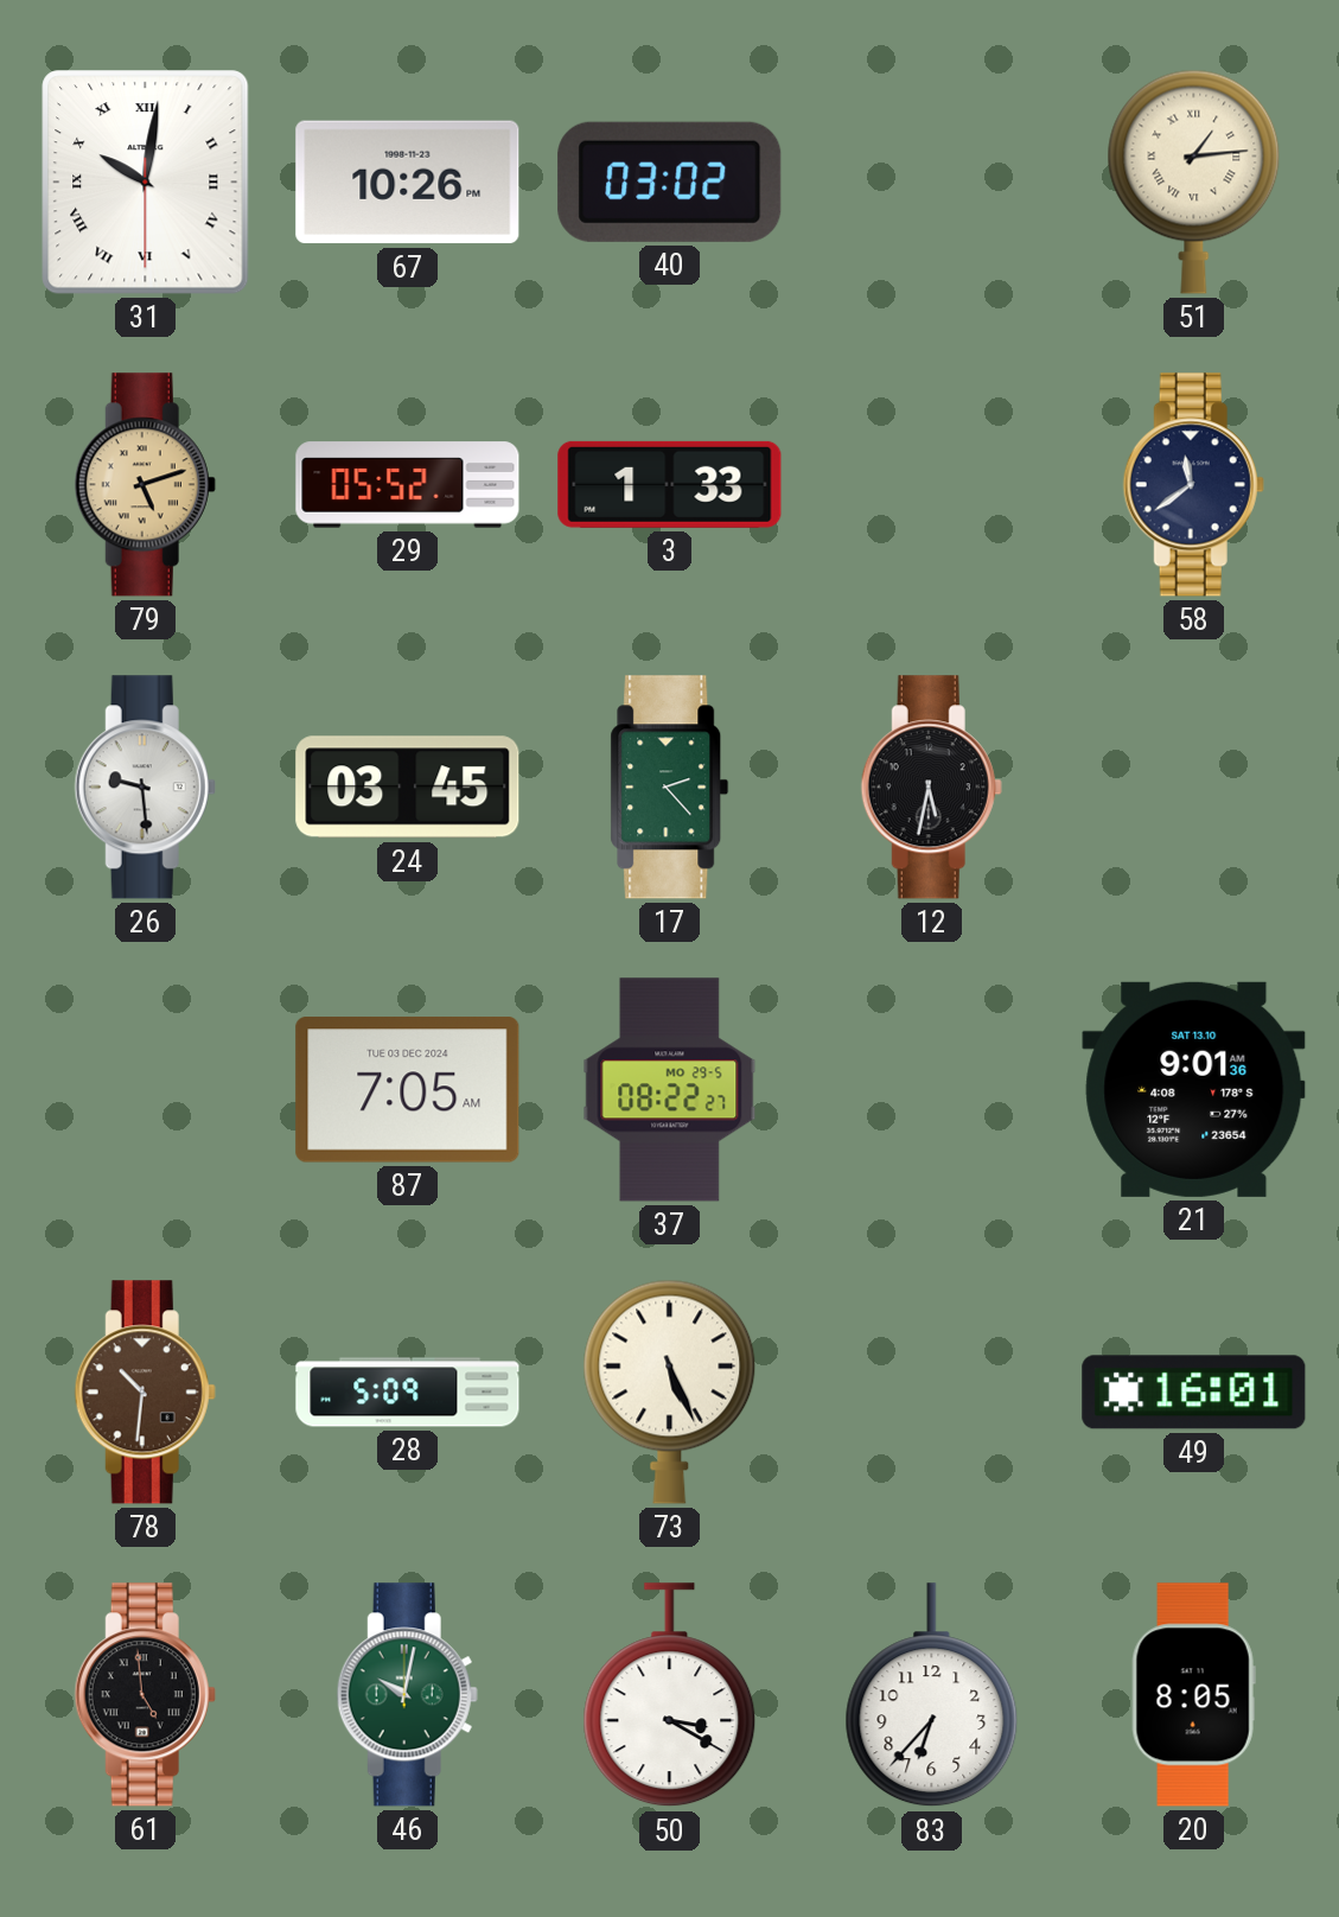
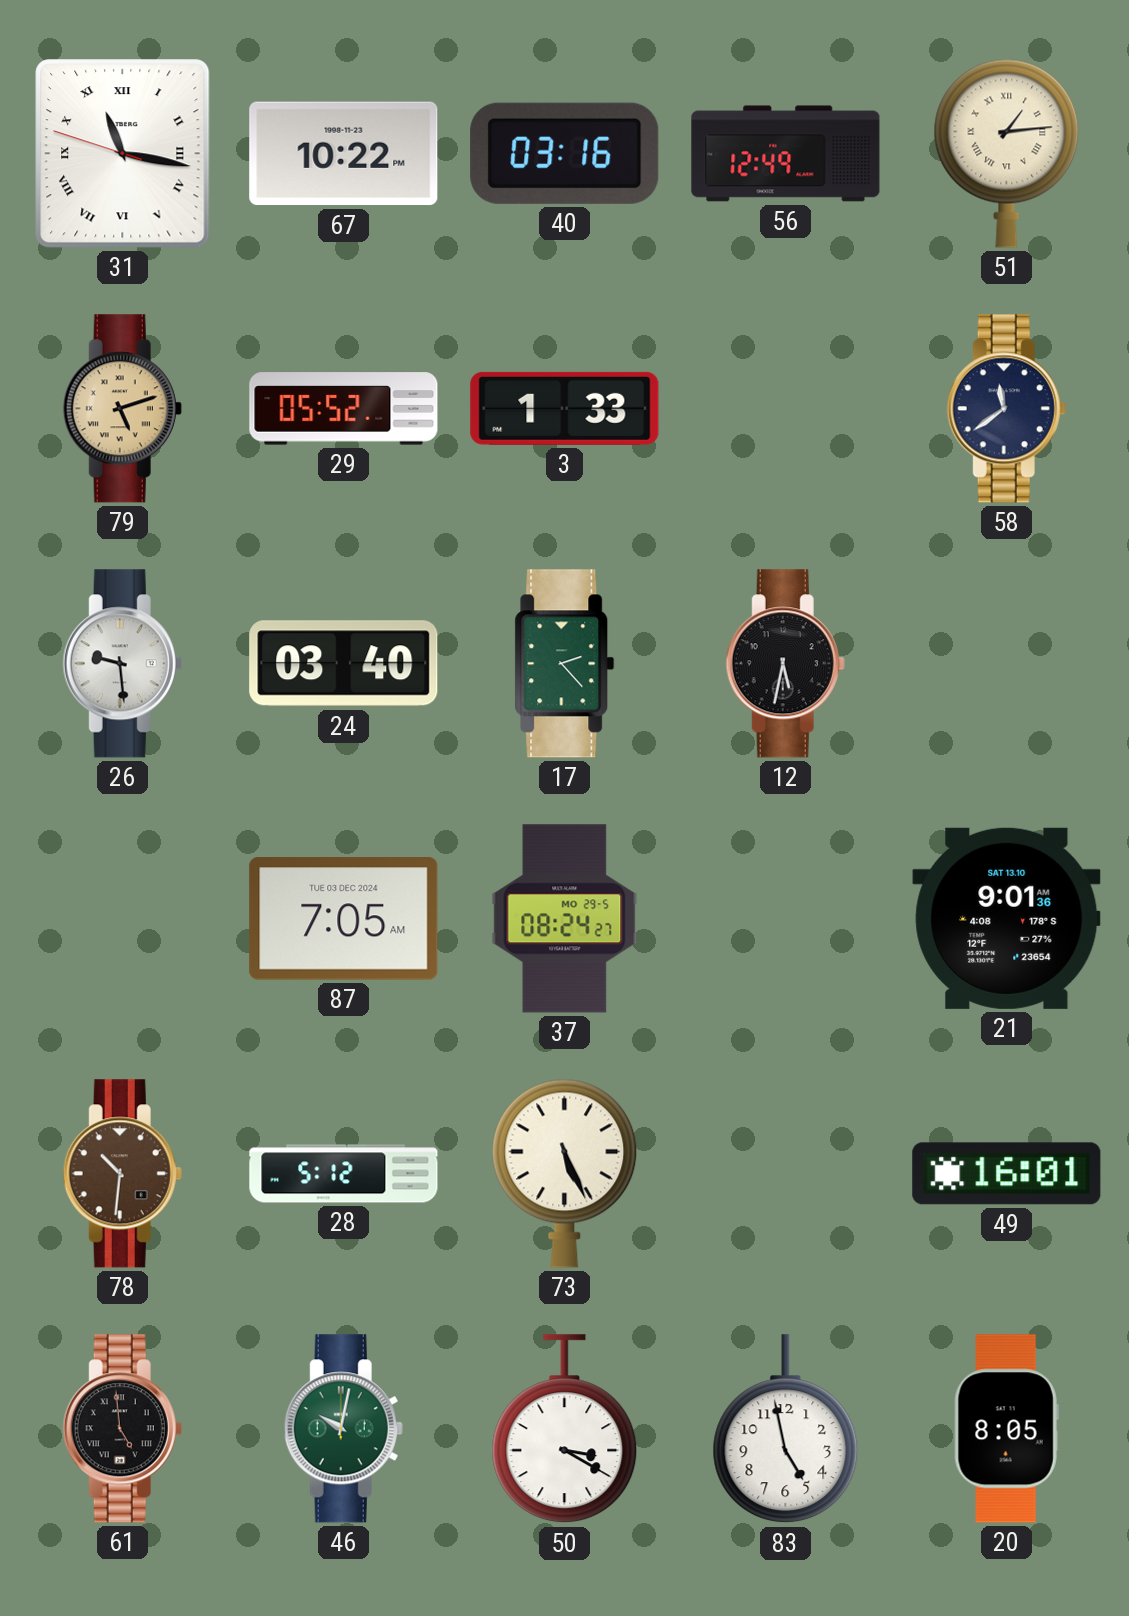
31: 10:01 -> 11:16 (123, 154)
67: 10:26 -> 10:22 (344, 154)
40: 03:02 -> 03:16 (565, 153)
56: none -> 12:49 (786, 154)
24: 03:45 -> 03:40 (344, 664)
37: 08:22 -> 08:24 (565, 919)
28: 5:09 -> 5:12 (344, 1174)
83: 6:37 -> 4:58 (786, 1429)
